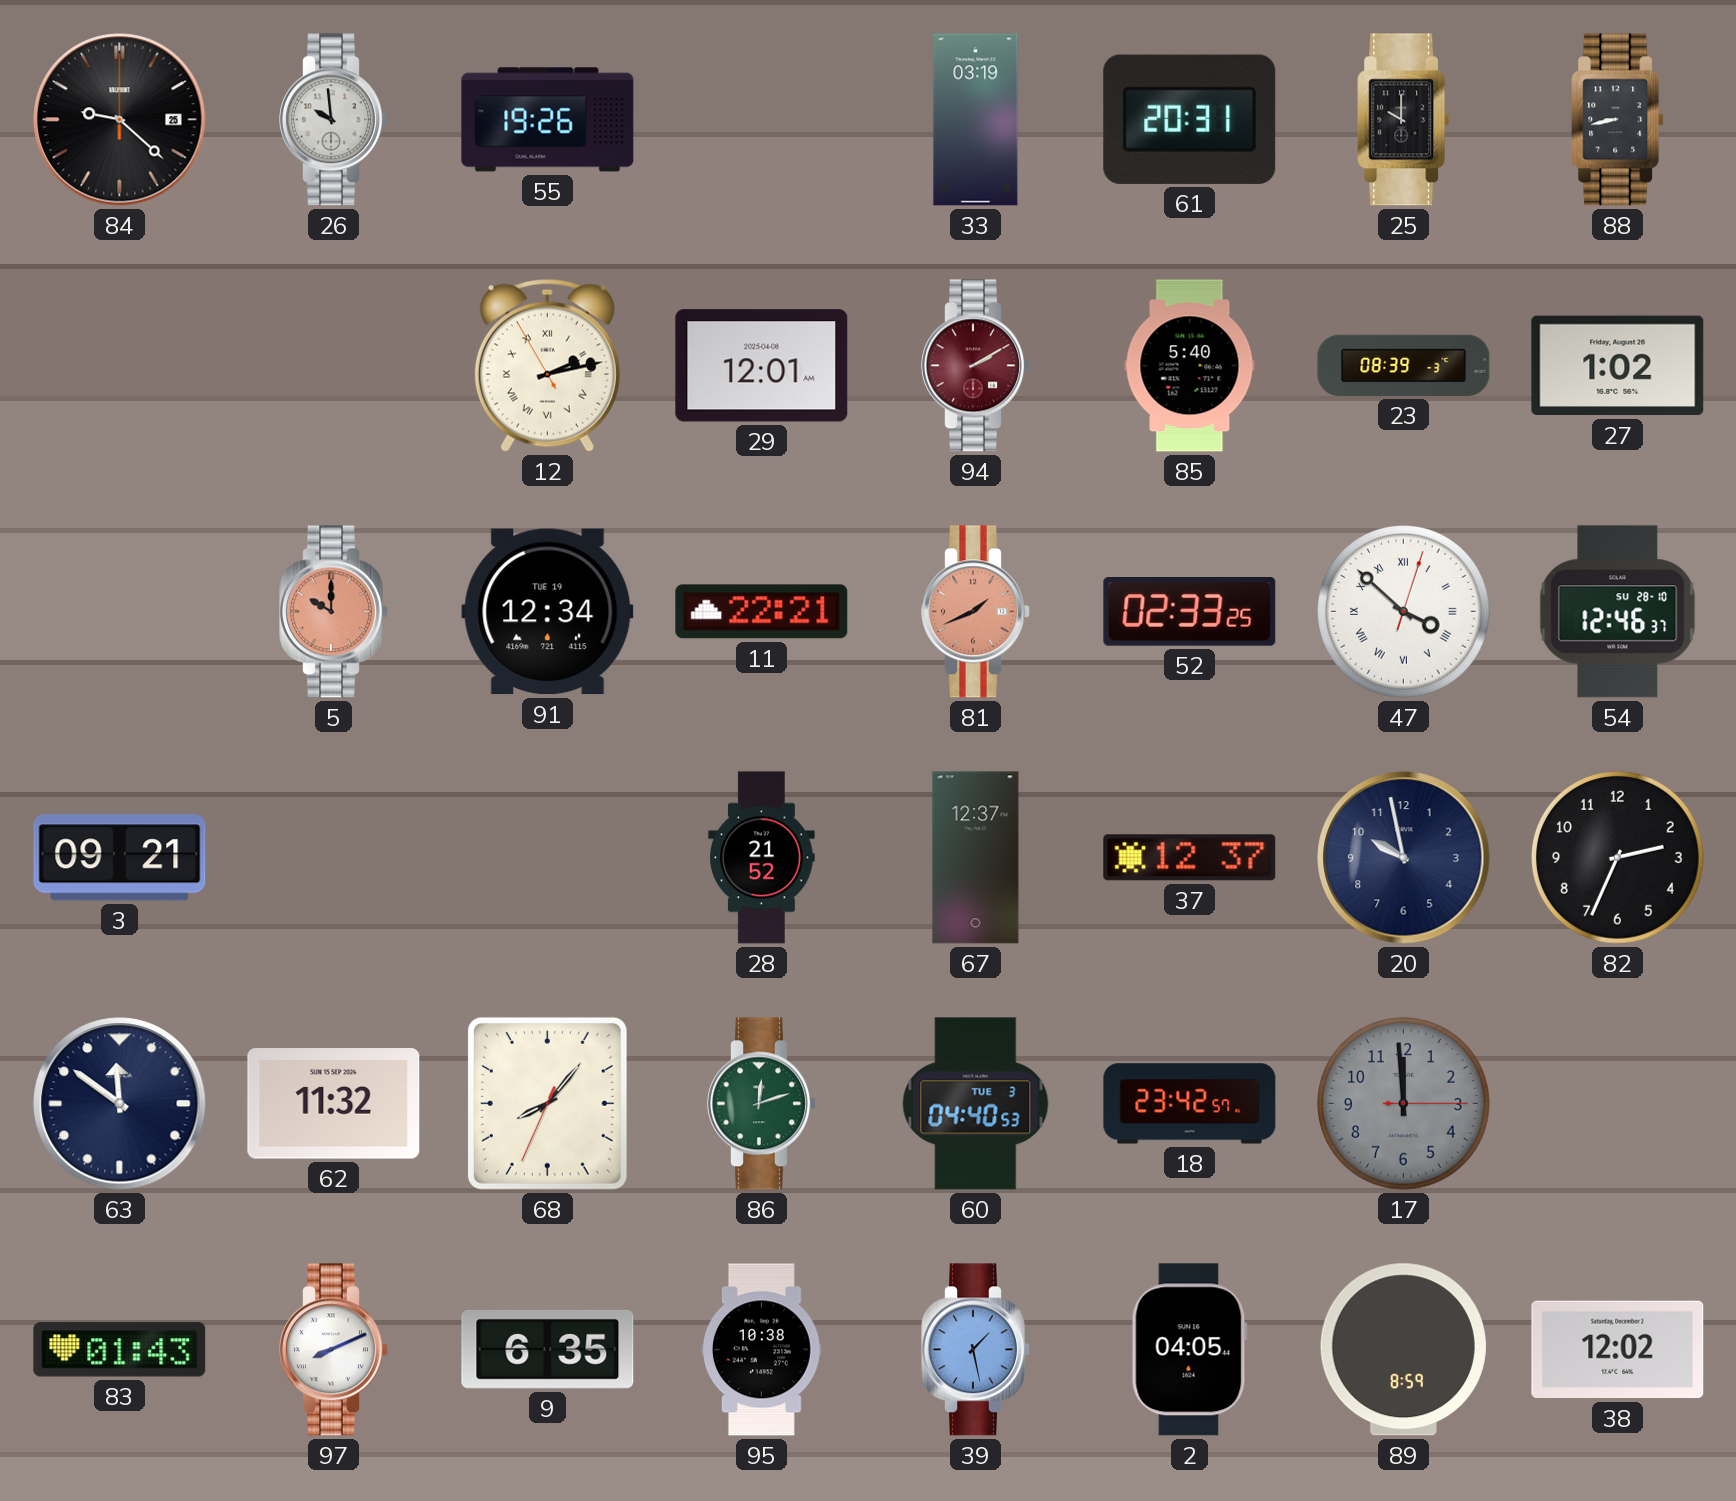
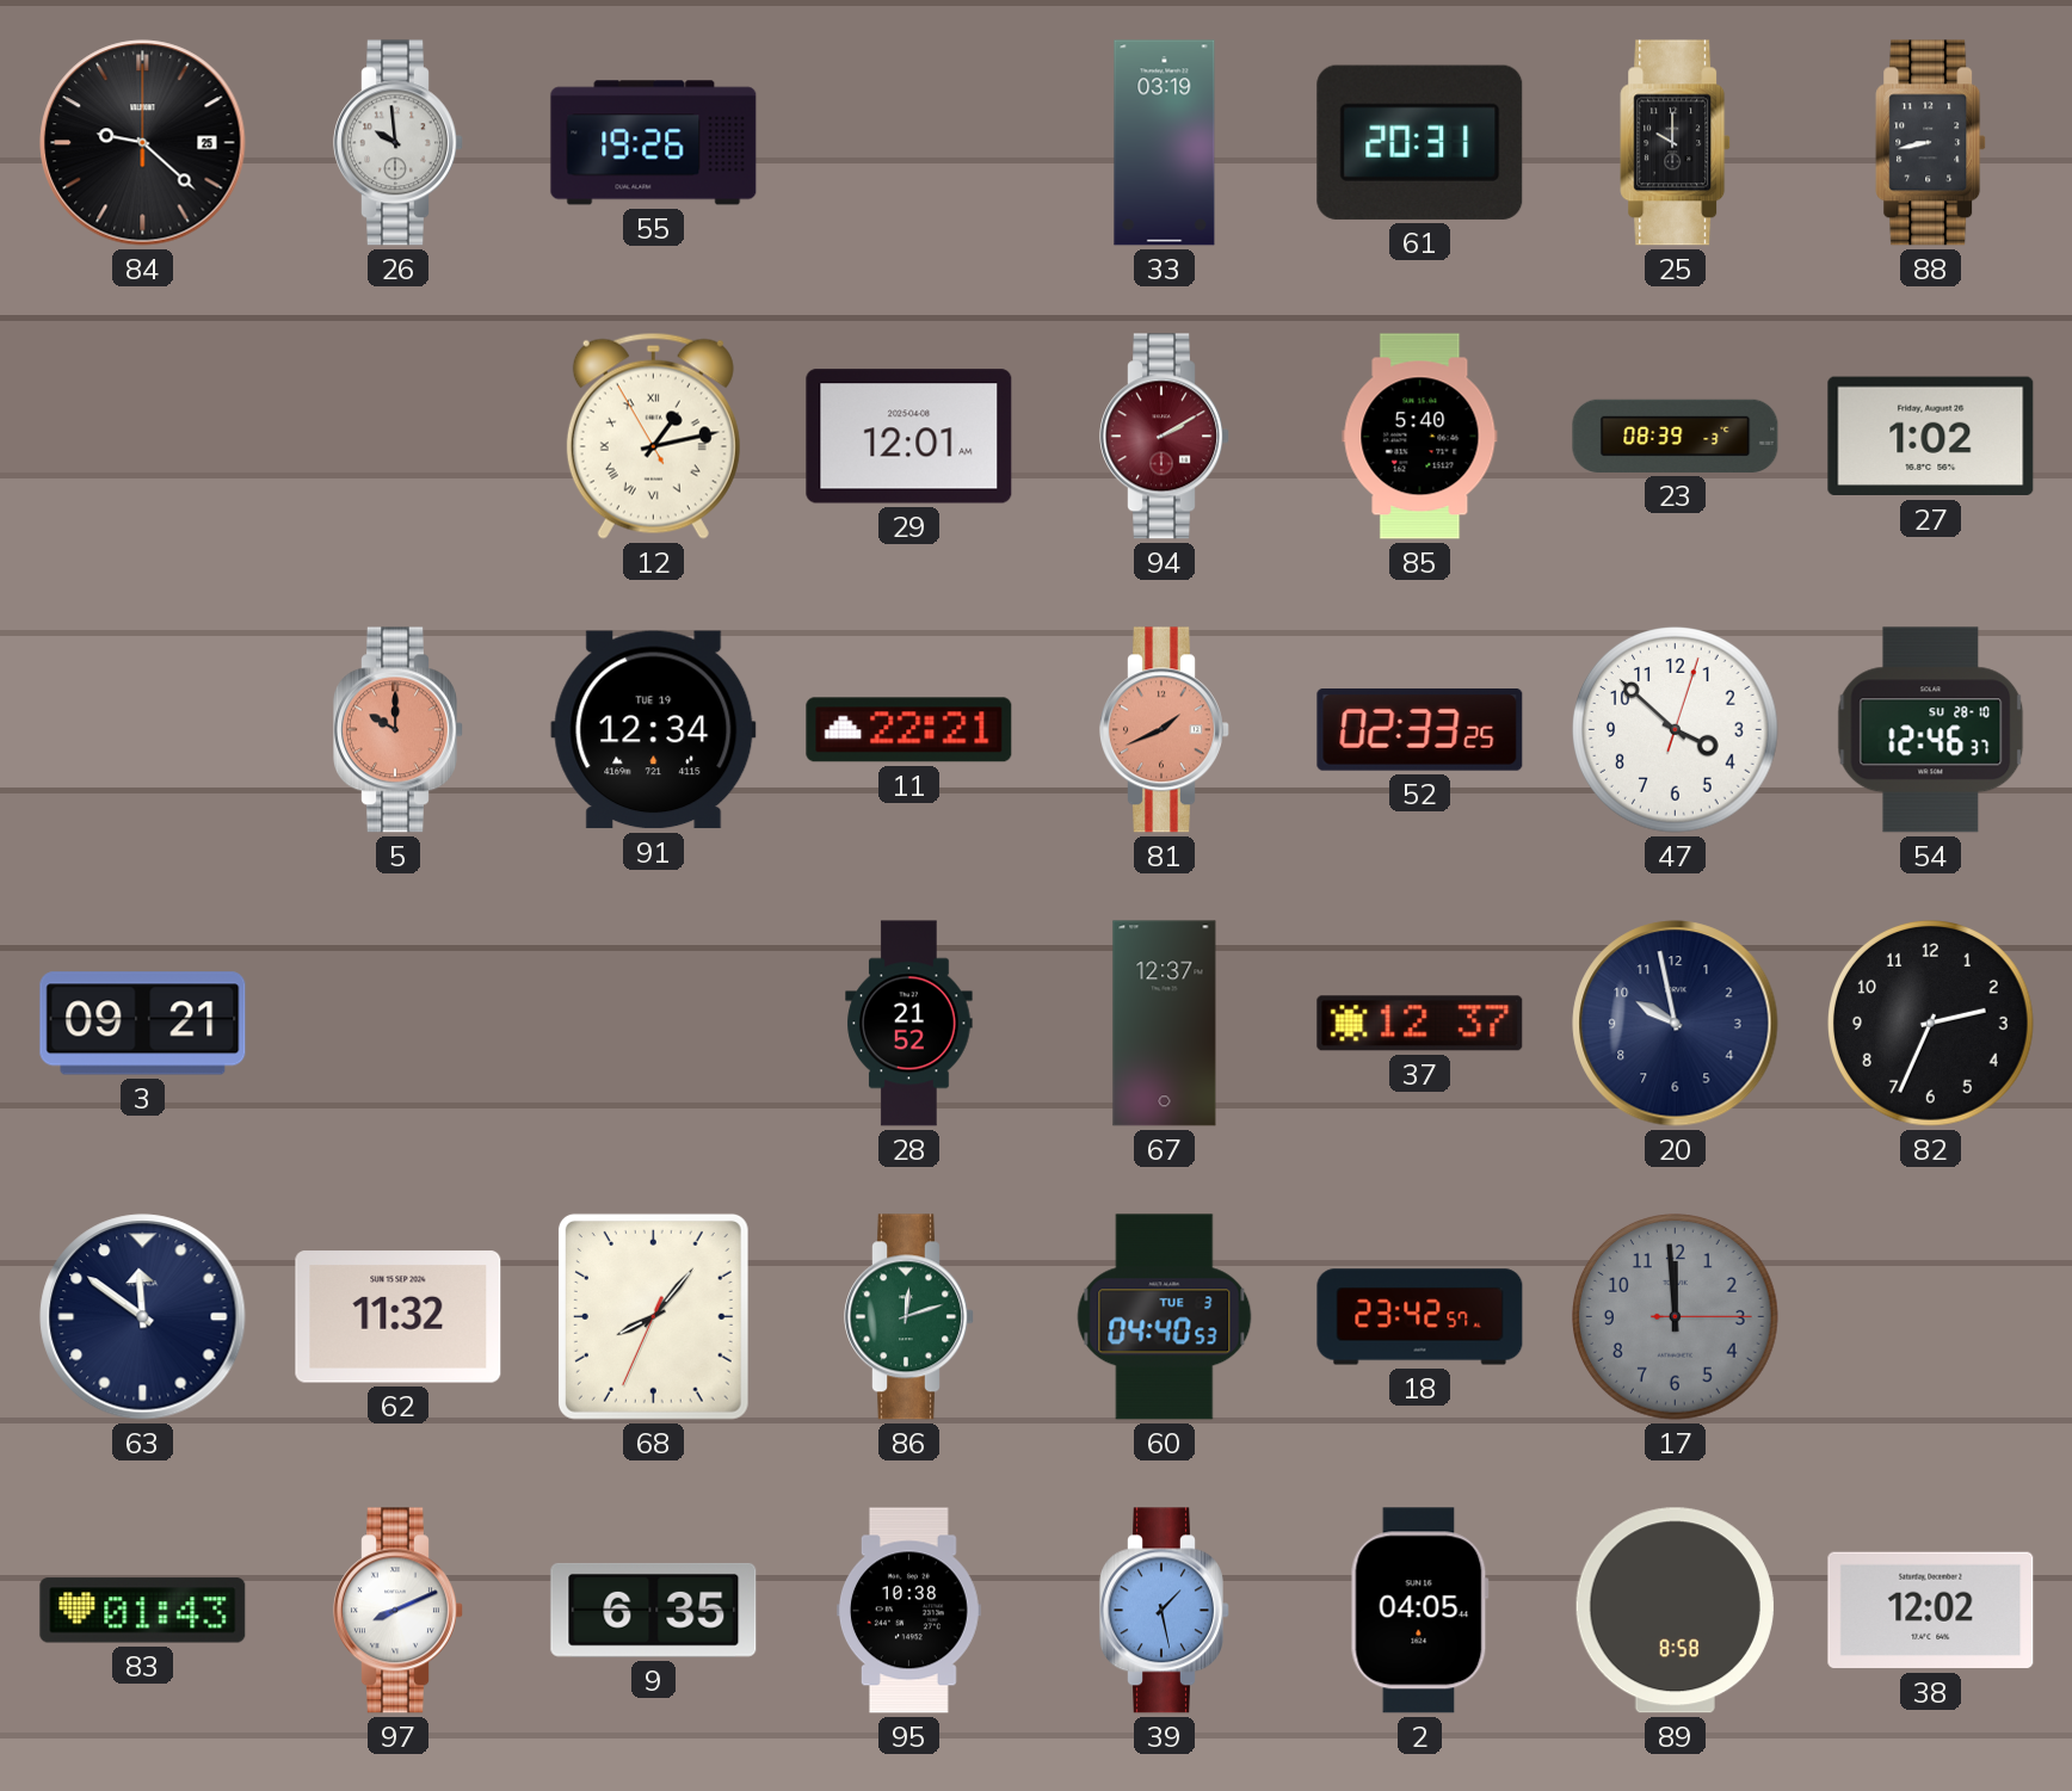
12: 2:12 -> 1:12 (653, 436)
47 numerals: Roman -> Arabic (1676, 730)
89: 8:59 -> 8:58 (1675, 1611)
